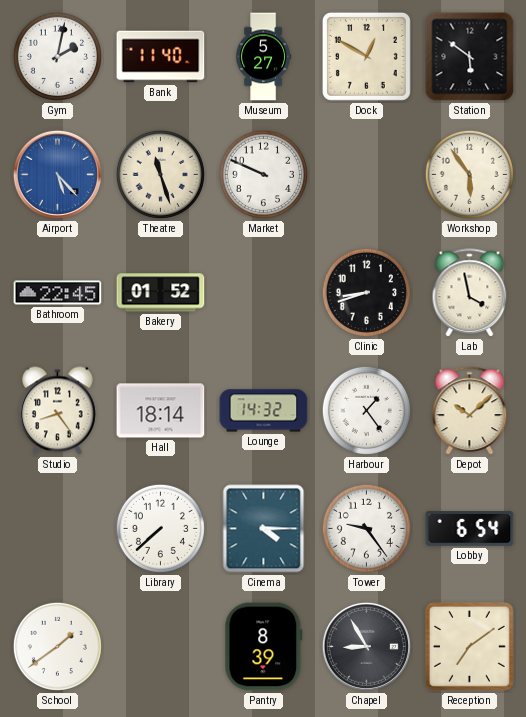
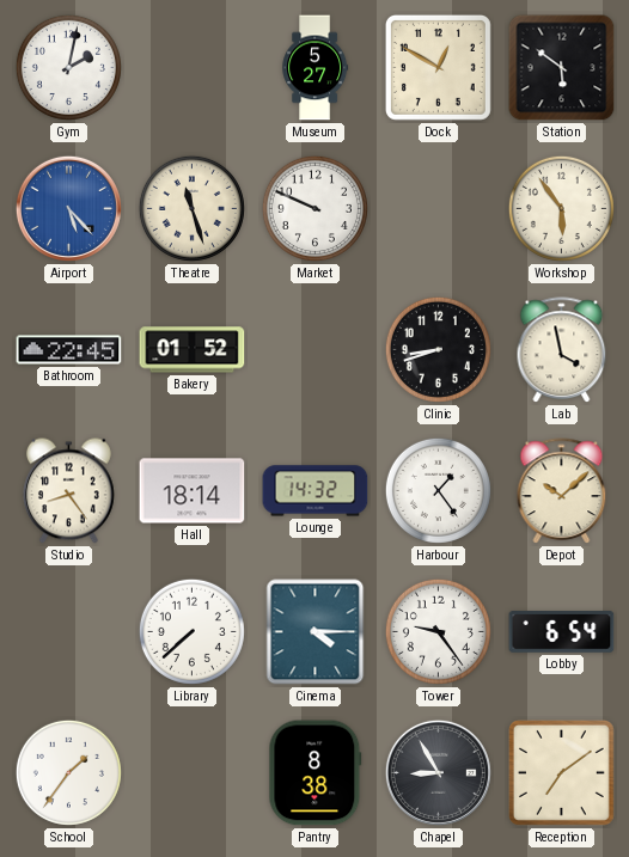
Bank: 11:40 -> none (161, 57)
School: 1:39 -> 1:36 (68, 772)
Pantry: 8:39 -> 8:38 (316, 773)
